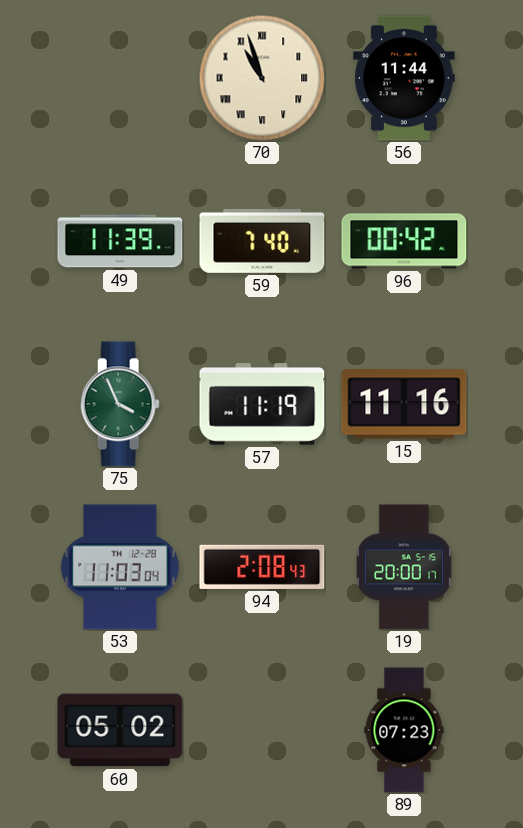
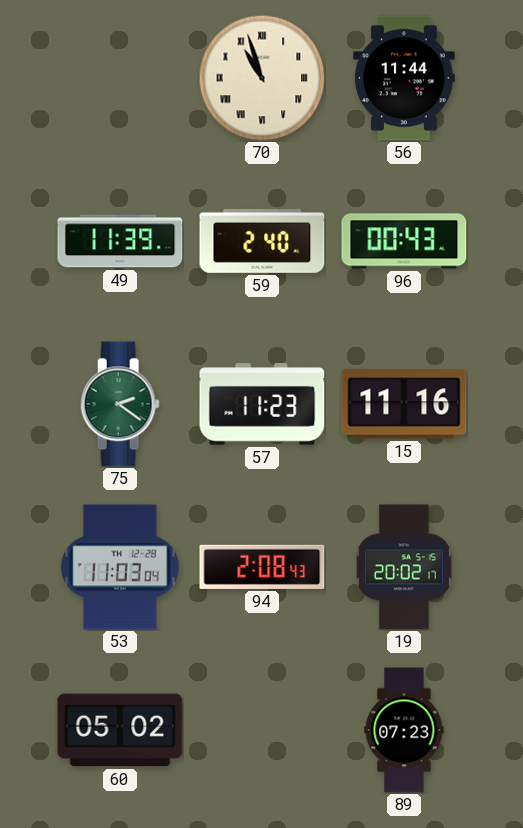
59: 7:40 -> 2:40 (262, 241)
96: 00:42 -> 00:43 (404, 241)
75: 3:56 -> 2:21 (120, 404)
57: 11:19 -> 11:23 (262, 404)
19: 20:00 -> 20:02 (404, 567)
